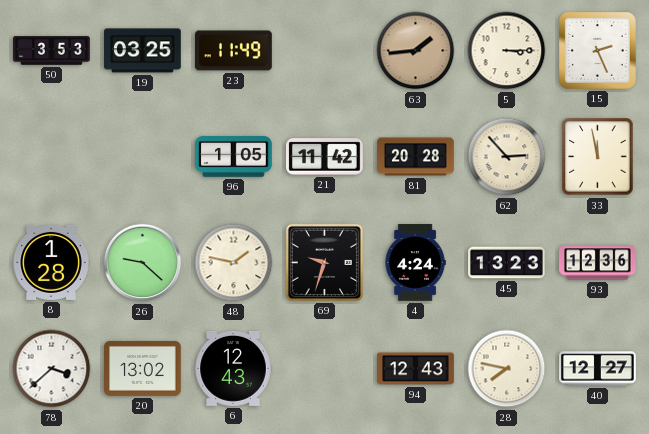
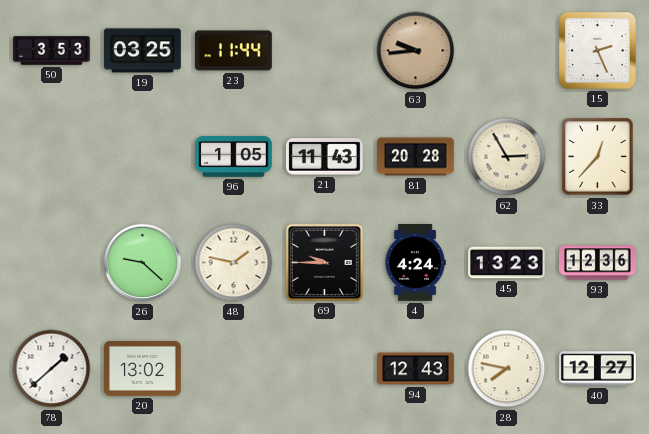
23: 11:49 -> 11:44 (234, 51)
63: 1:44 -> 9:44 (416, 51)
5: 3:15 -> none (507, 51)
21: 11:42 -> 11:43 (325, 157)
62: 2:53 -> 2:55 (507, 157)
33: 11:58 -> 12:37 (598, 157)
8: 1:28 -> none (51, 262)
69: 9:33 -> 9:45 (324, 262)
78: 3:38 -> 1:38 (52, 369)
6: 12:43 -> none (233, 368)
